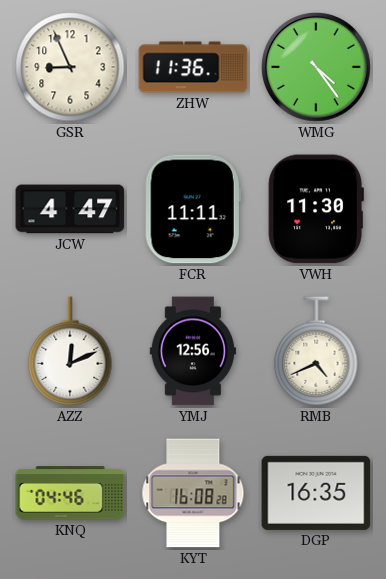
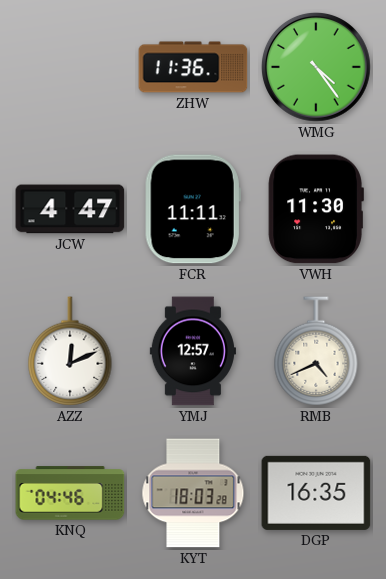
GSR: 8:56 -> none (70, 67)
YMJ: 12:56 -> 12:57 (193, 351)
KYT: 16:08 -> 18:03 (193, 493)
